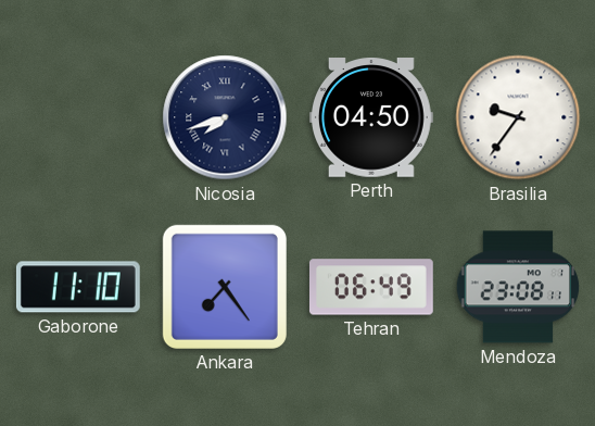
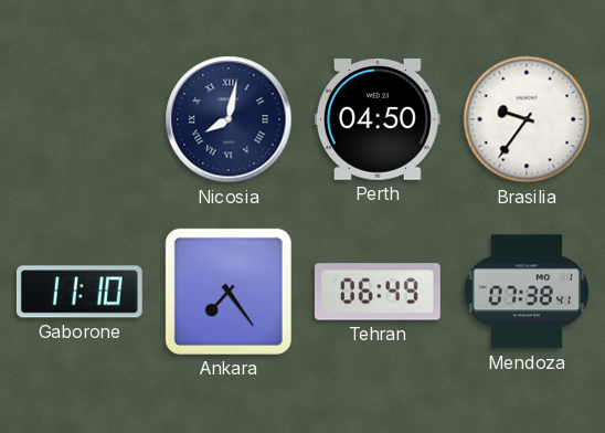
Nicosia: 7:42 -> 8:02 (229, 119)
Mendoza: 23:08 -> 07:38 (527, 292)
